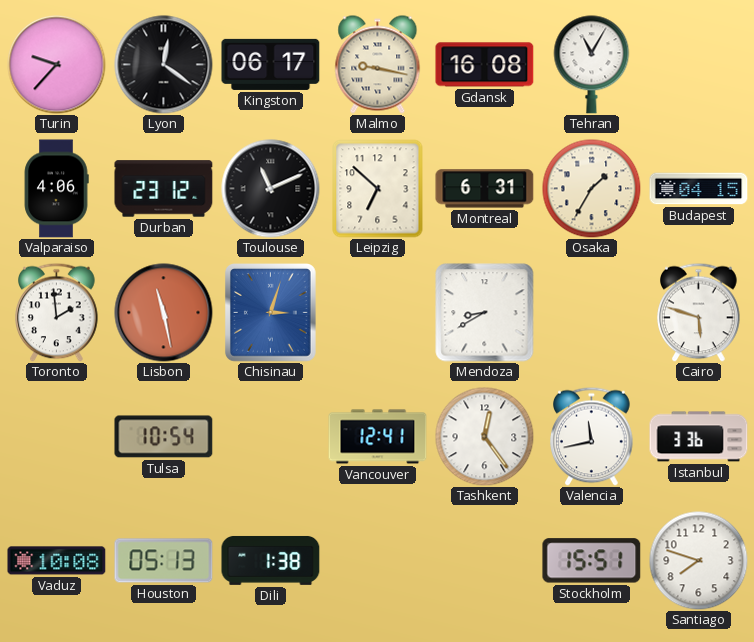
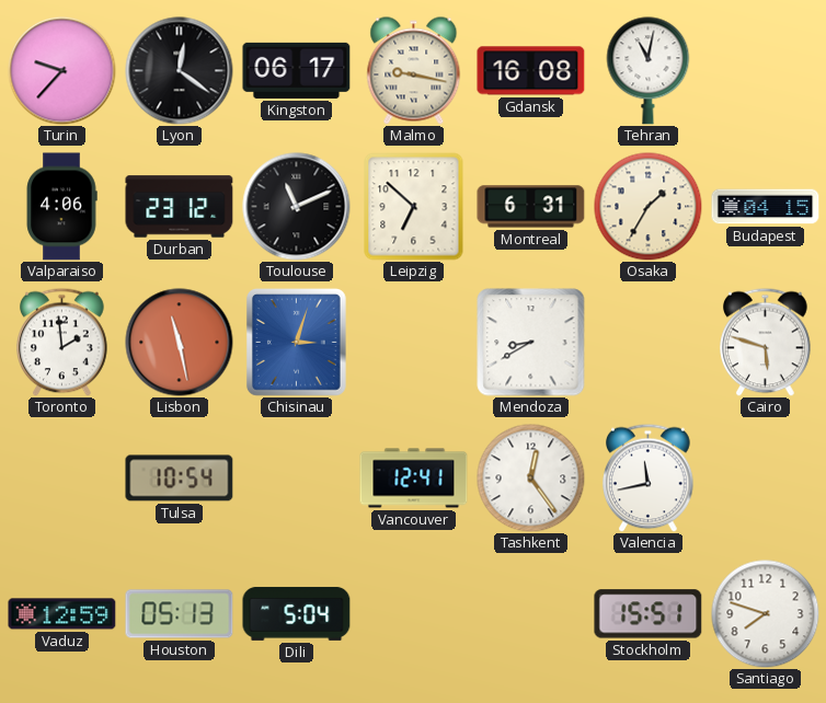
Tehran: 11:05 -> 11:02 (649, 71)
Istanbul: 3:36 -> none (699, 437)
Vaduz: 10:08 -> 12:59 (62, 614)
Dili: 1:38 -> 5:04 (297, 613)
